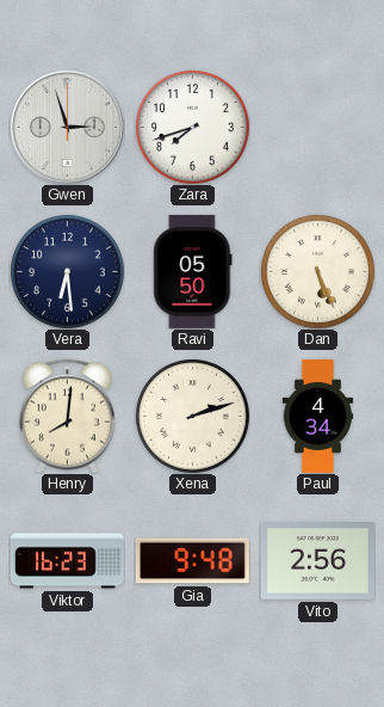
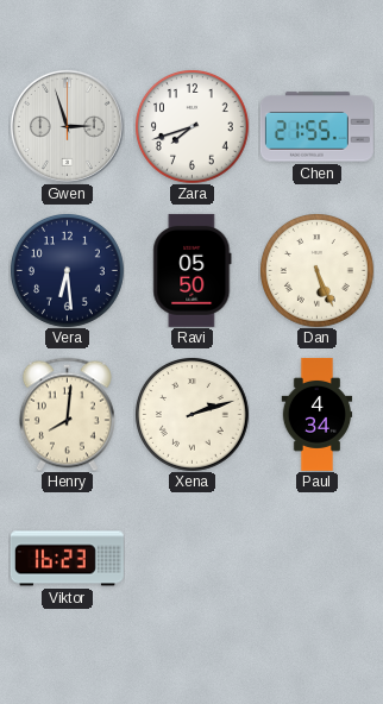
Chen: none -> 21:55 (316, 127)
Gia: 9:48 -> none (192, 561)
Vito: 2:56 -> none (317, 561)
